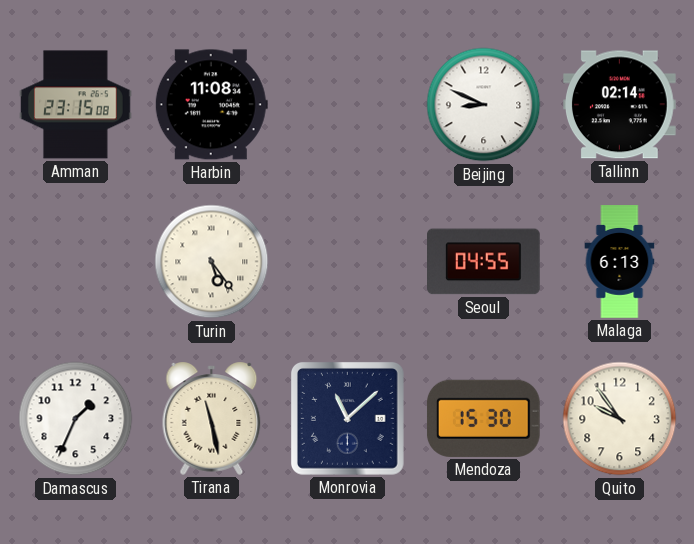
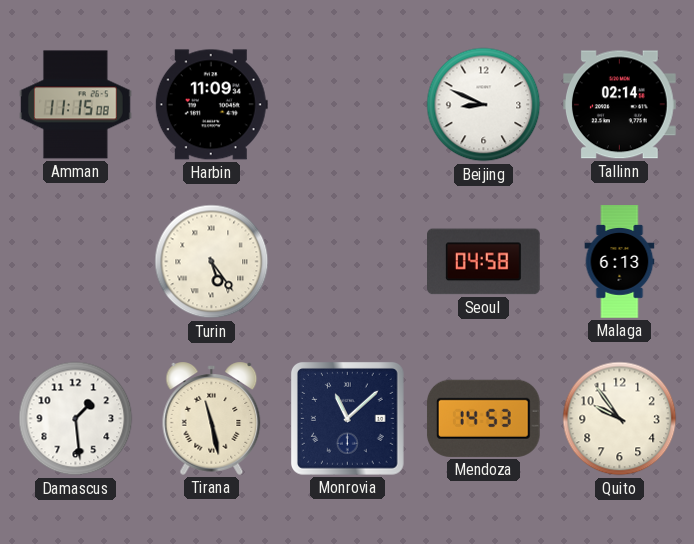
Amman: 23:15 -> 11:15 (76, 105)
Harbin: 11:08 -> 11:09 (211, 105)
Seoul: 04:55 -> 04:58 (484, 262)
Damascus: 1:34 -> 1:29 (76, 419)
Mendoza: 15:30 -> 14:53 (484, 418)
